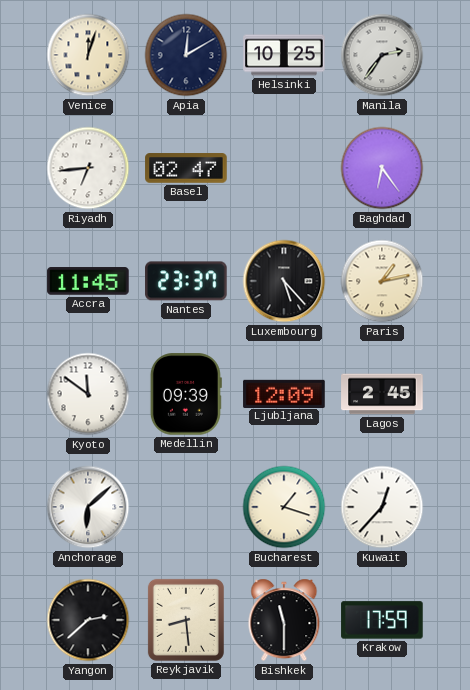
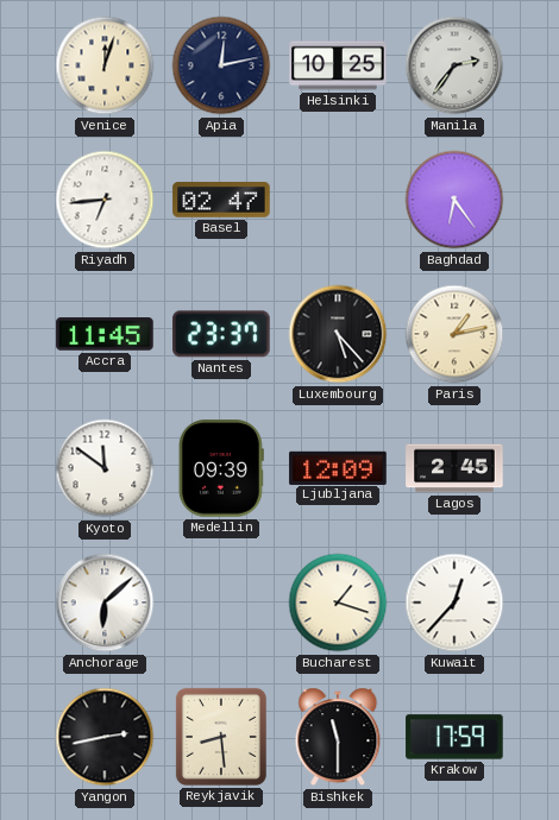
Apia: 12:10 -> 12:13 (221, 65)
Yangon: 2:38 -> 2:43 (105, 737)
